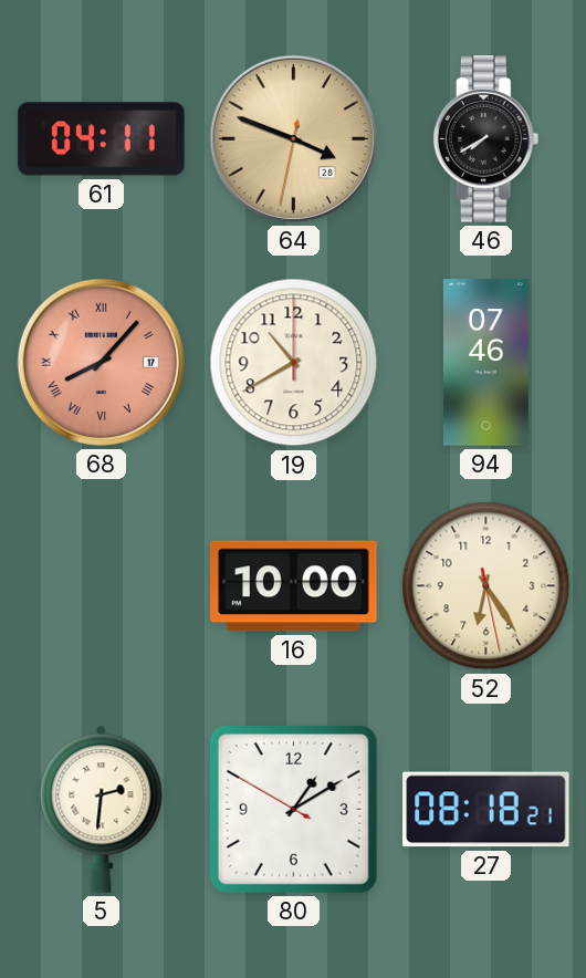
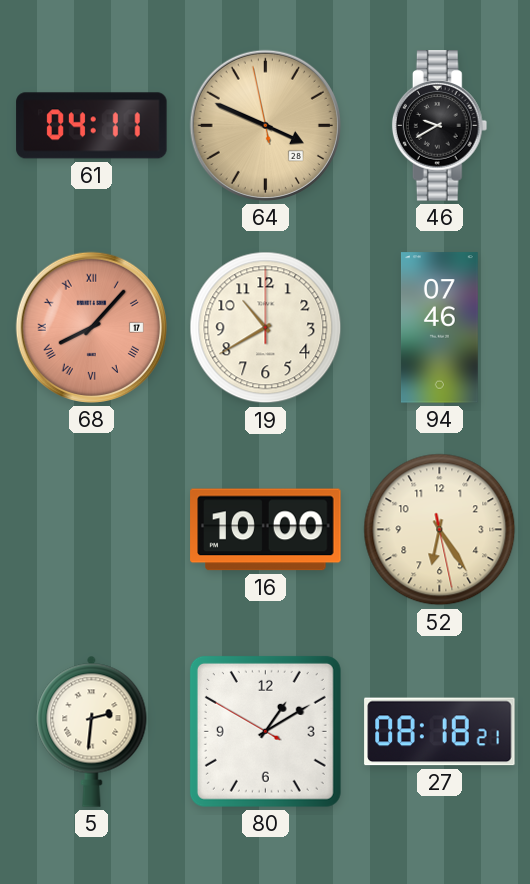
64: 3:48:32 -> 3:48:58 (265, 125)
46: 7:40 -> 9:40 (440, 126)
